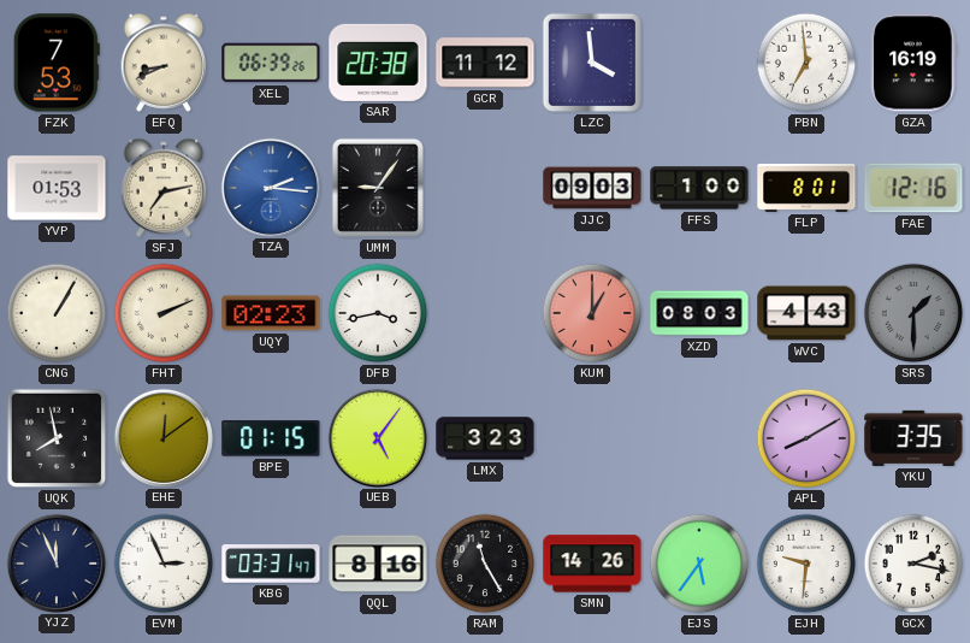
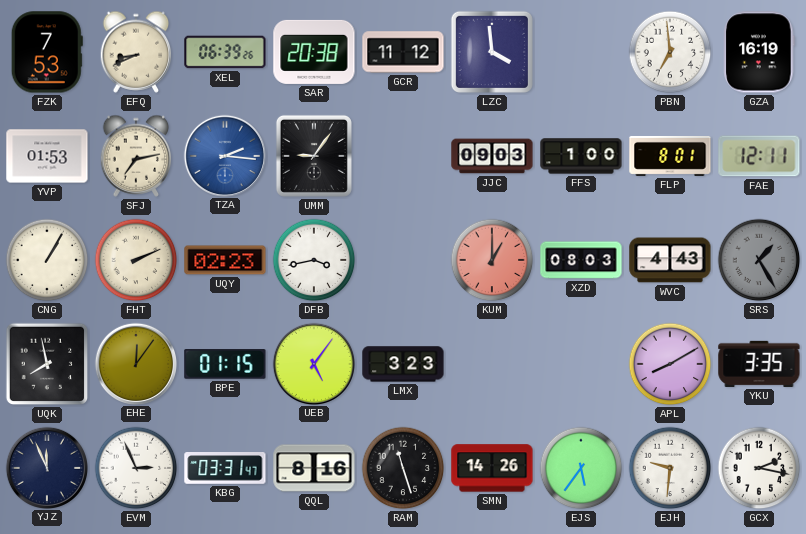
FAE: 12:16 -> 12:11 (759, 156)
SRS: 1:30 -> 1:25 (759, 260)
EHE: 12:09 -> 12:06 (135, 363)
RAM: 11:25 -> 11:27 (403, 468)
